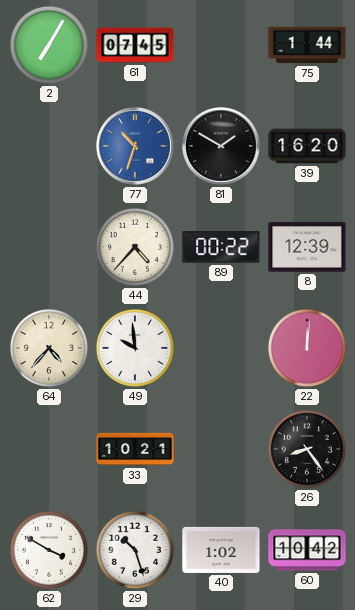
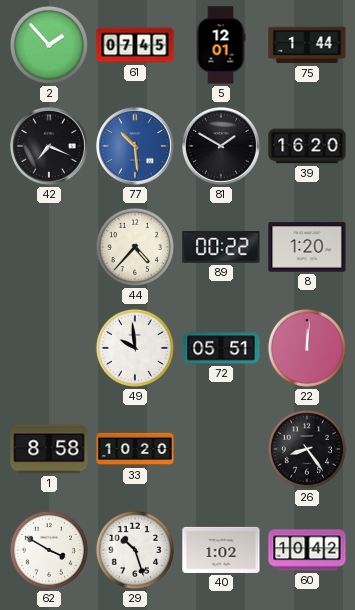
2: 7:05 -> 1:53 (49, 45)
5: none -> 12:01 (221, 45)
42: none -> 7:19 (50, 147)
77: 10:33 -> 10:29 (136, 147)
8: 12:39 -> 1:20 (307, 247)
64: 4:37 -> none (49, 348)
72: none -> 05:51 (221, 348)
1: none -> 8:58 (49, 449)
33: 10:21 -> 10:20 (135, 449)
